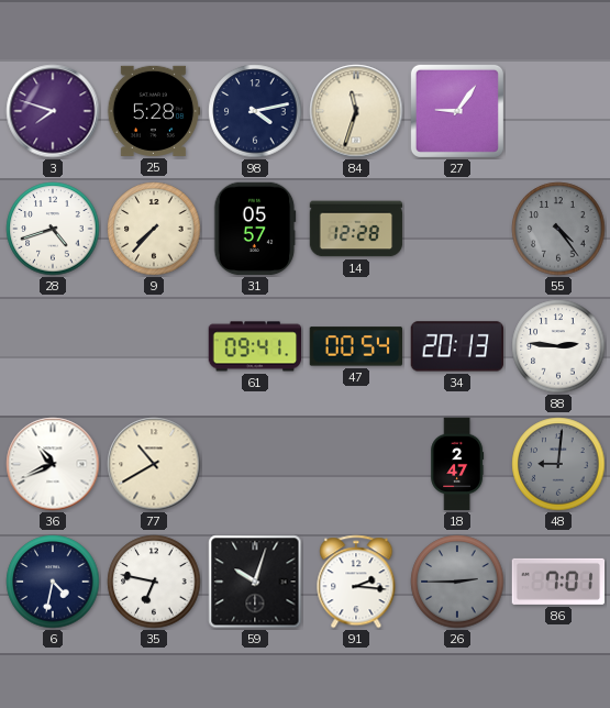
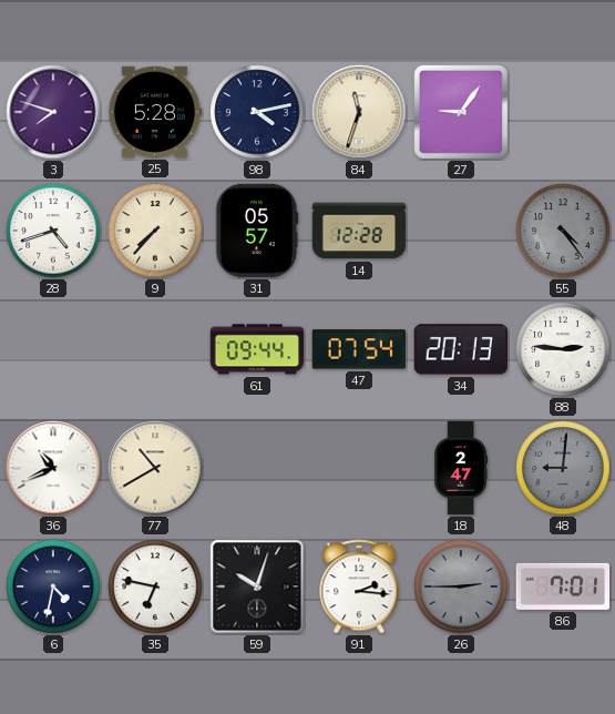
61: 09:41 -> 09:44 (257, 349)
47: 00:54 -> 07:54 (358, 349)
